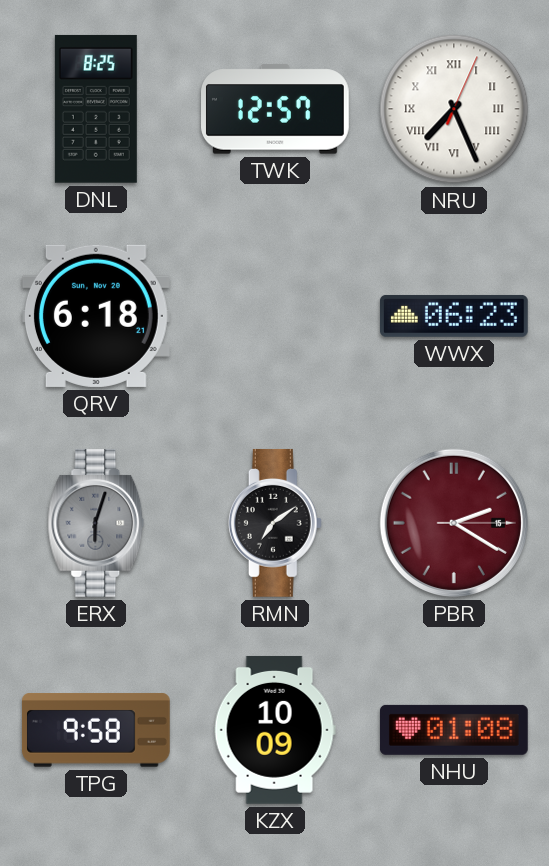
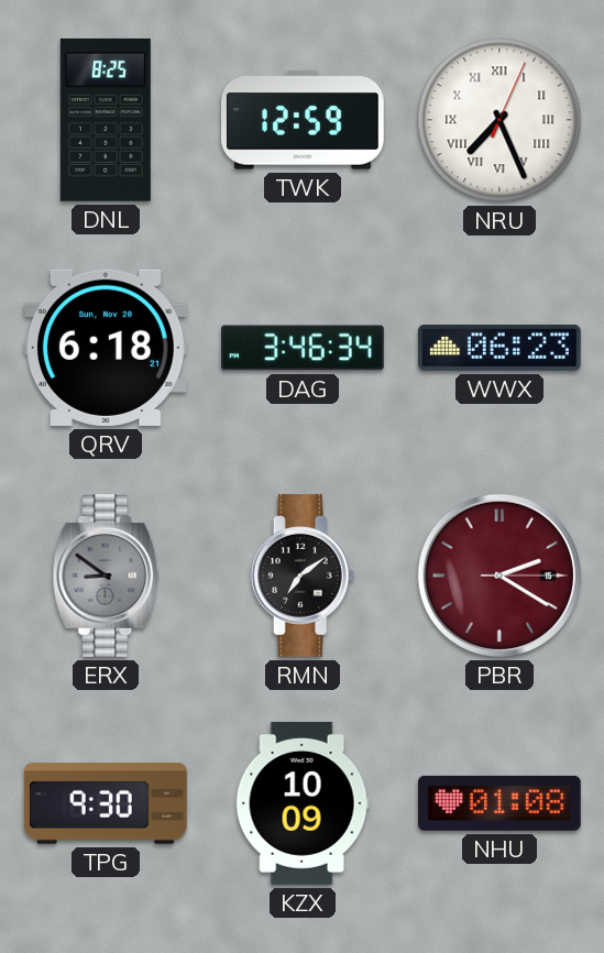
TWK: 12:57 -> 12:59 (304, 120)
DAG: none -> 3:46 (304, 348)
ERX: 6:03 -> 8:51 (106, 576)
TPG: 9:58 -> 9:30 (106, 804)
